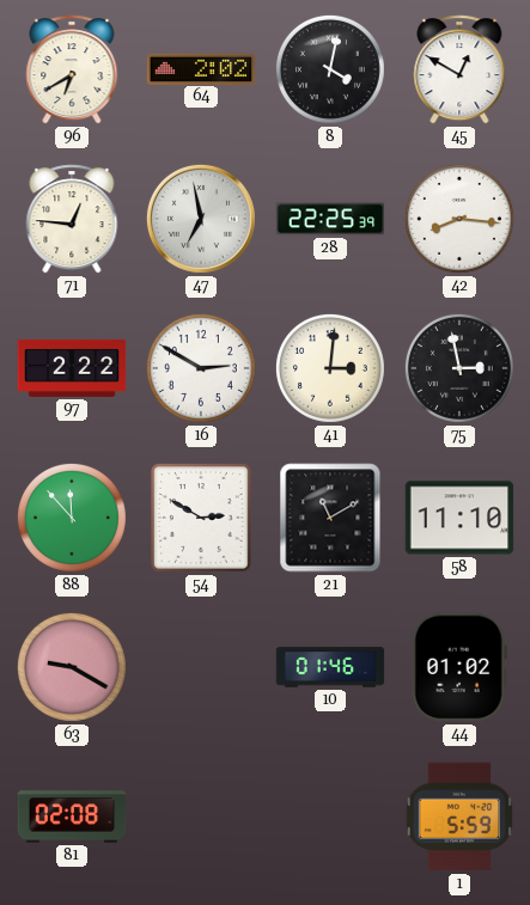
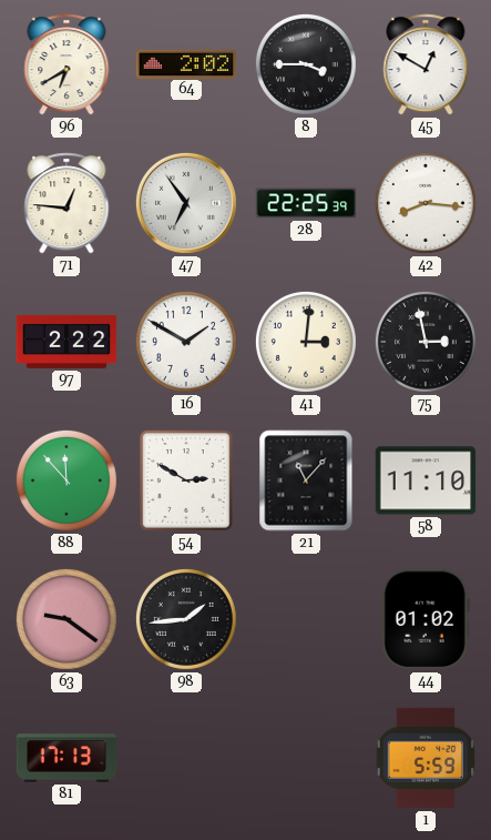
8: 4:02 -> 3:45 (306, 64)
47: 6:58 -> 6:54 (186, 203)
16: 2:50 -> 1:50 (186, 342)
21: 11:10 -> 11:07 (306, 480)
63: 9:20 -> 9:21 (67, 619)
98: none -> 1:44 (186, 619)
10: 01:46 -> none (330, 667)
81: 02:08 -> 17:13 (67, 758)
